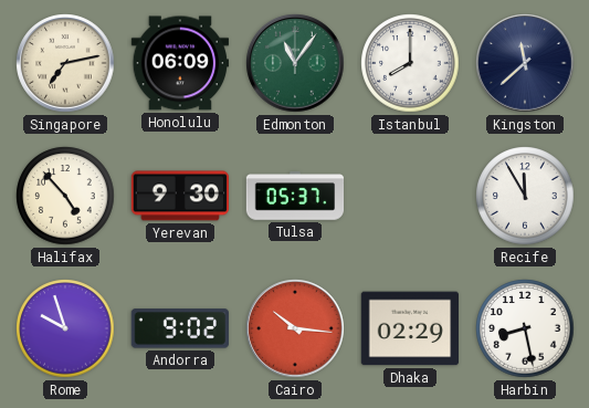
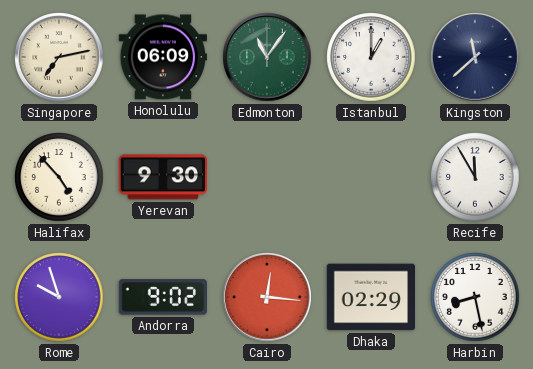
Istanbul: 8:00 -> 1:00 (371, 57)
Tulsa: 05:37 -> none (295, 196)
Cairo: 10:16 -> 12:16 (267, 297)
